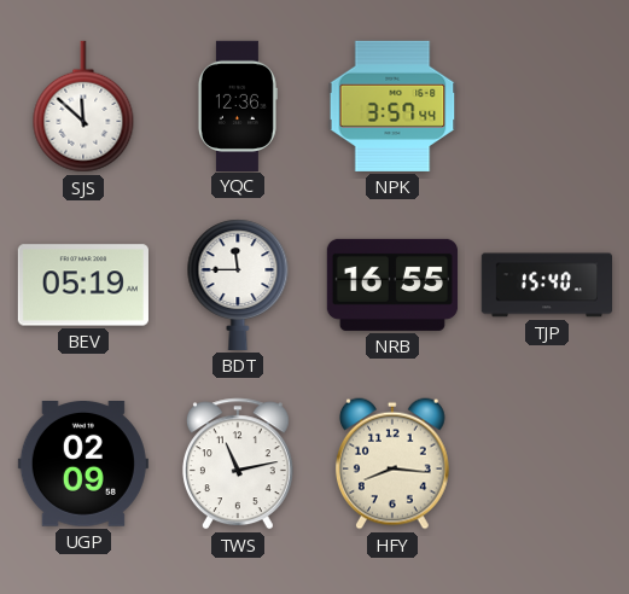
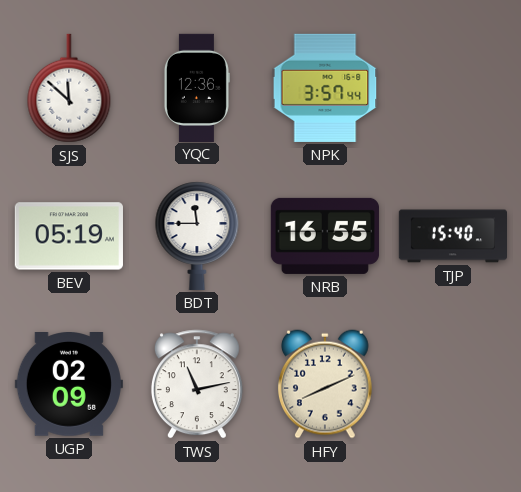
HFY: 8:16 -> 8:11 (325, 384)
